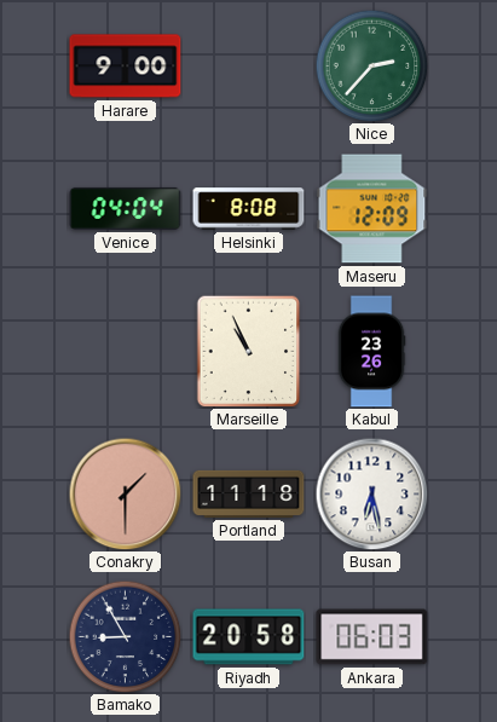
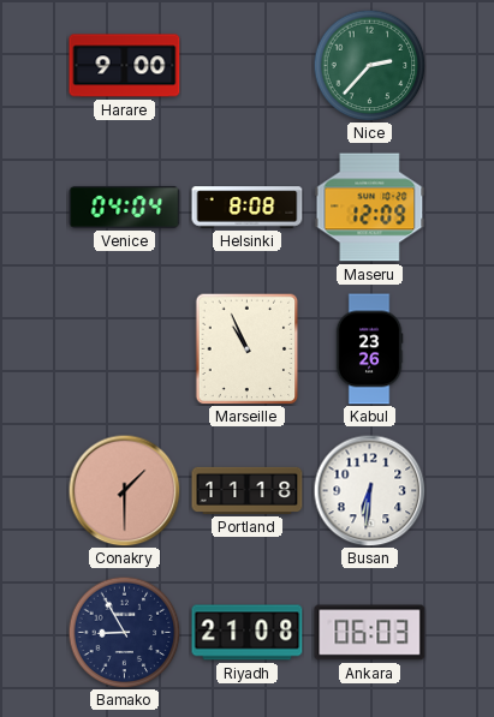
Busan: 6:28 -> 6:31 (369, 490)
Riyadh: 20:58 -> 21:08 (248, 633)
